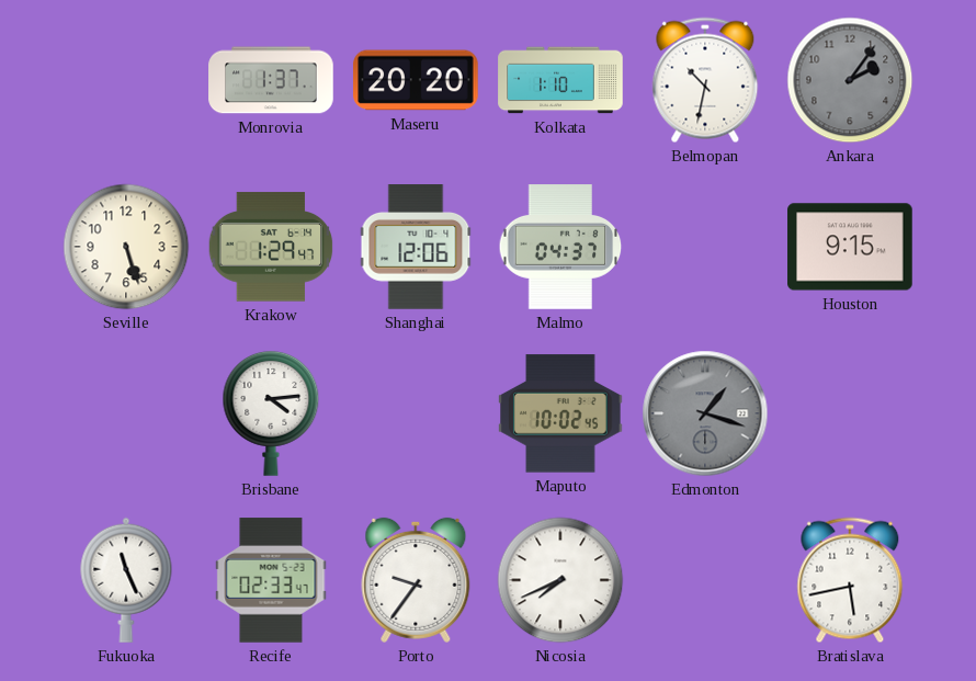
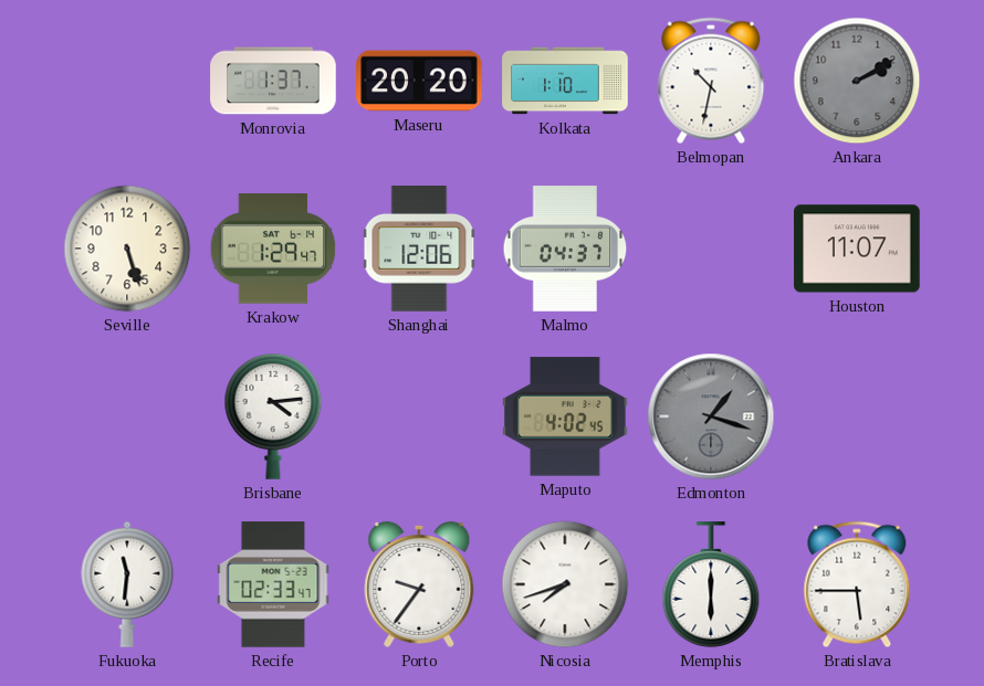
Ankara: 2:06 -> 2:10 (857, 81)
Houston: 9:15 -> 11:07 (857, 249)
Maputo: 10:02 -> 4:02 (565, 416)
Fukuoka: 11:26 -> 11:31 (127, 584)
Nicosia: 7:41 -> 7:42 (565, 584)
Memphis: none -> 6:00 (711, 584)
Bratislava: 5:43 -> 5:45 (857, 584)
